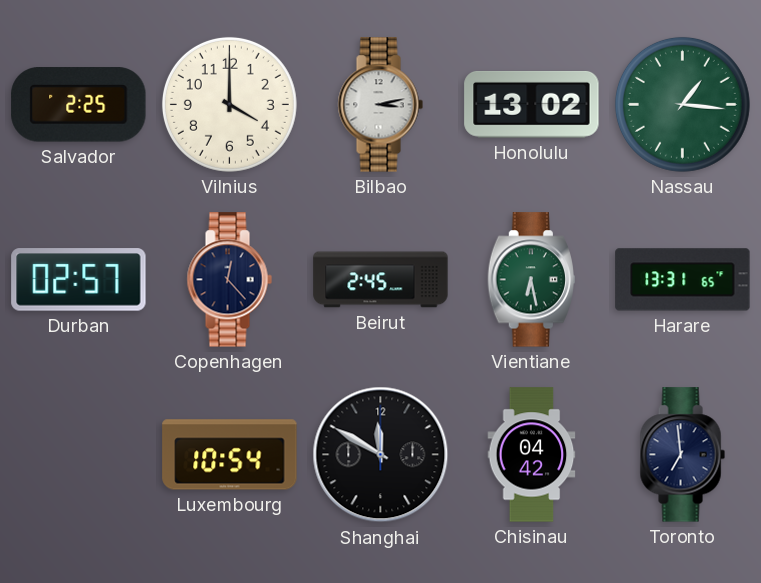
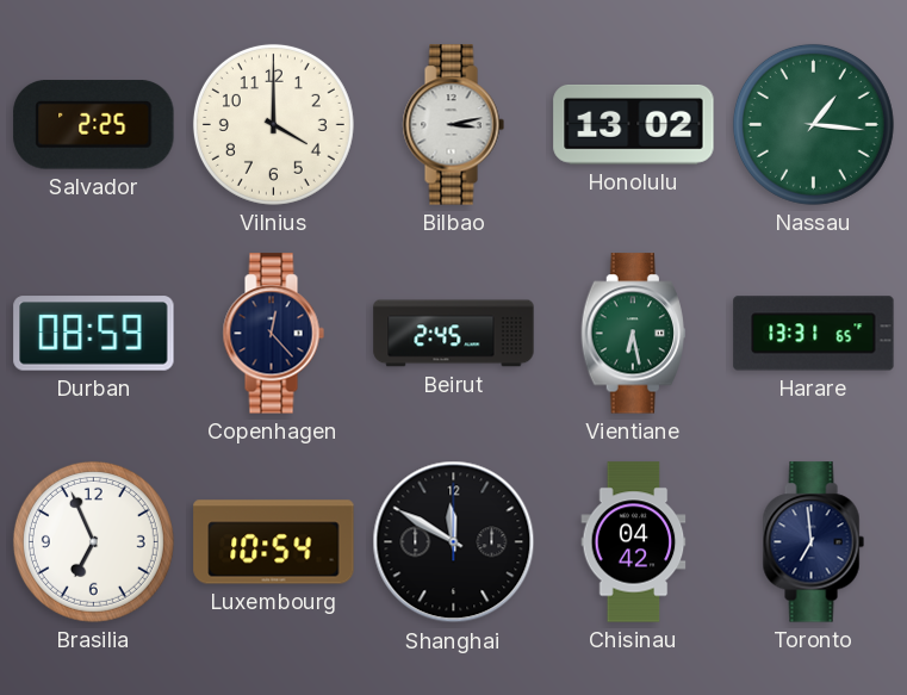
Durban: 02:57 -> 08:59 (94, 334)
Brasilia: none -> 6:56 (93, 541)
